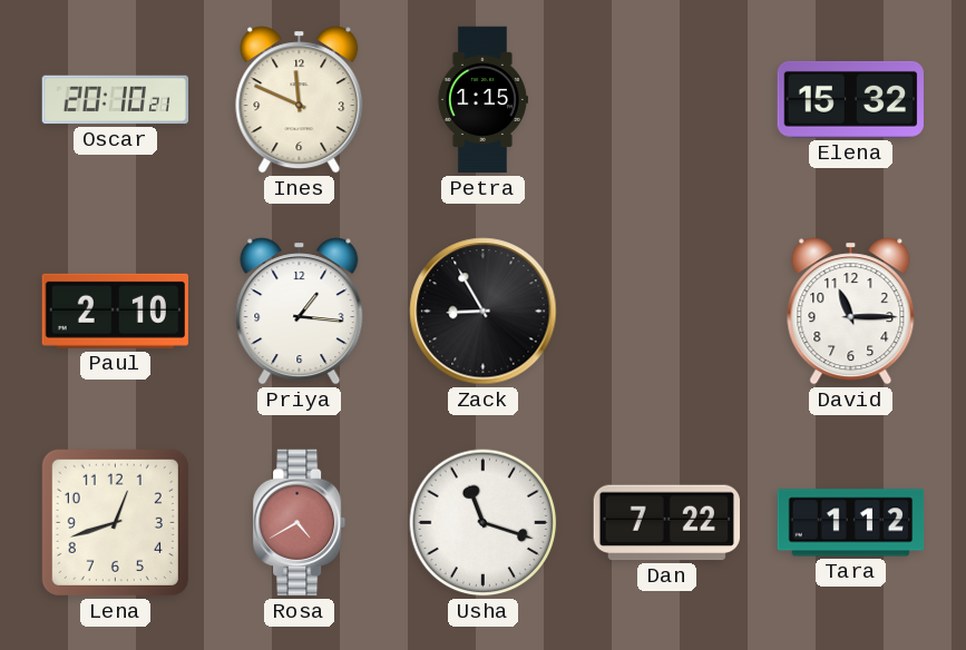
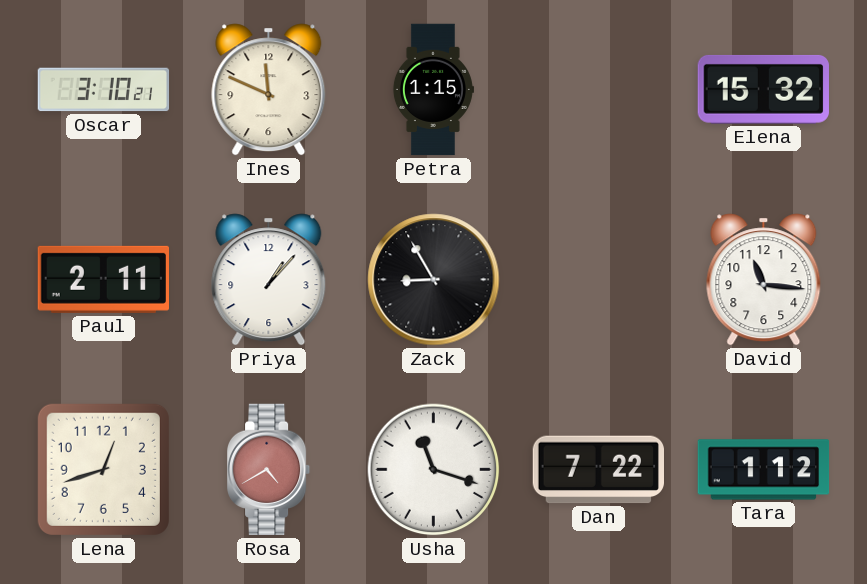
Oscar: 20:10 -> 3:10 (104, 90)
Paul: 2:10 -> 2:11 (103, 279)
Priya: 1:16 -> 1:07 (269, 280)
David: 11:15 -> 11:16 (764, 280)
